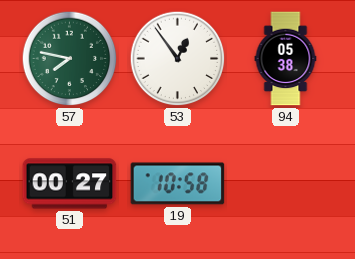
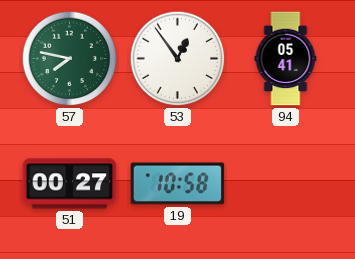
94: 05:38 -> 05:41 (286, 59)
